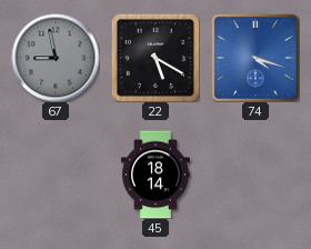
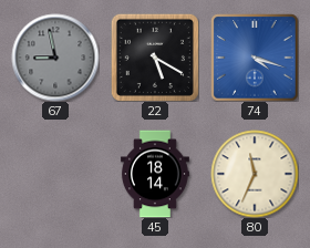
80: none -> 11:34 (255, 174)
